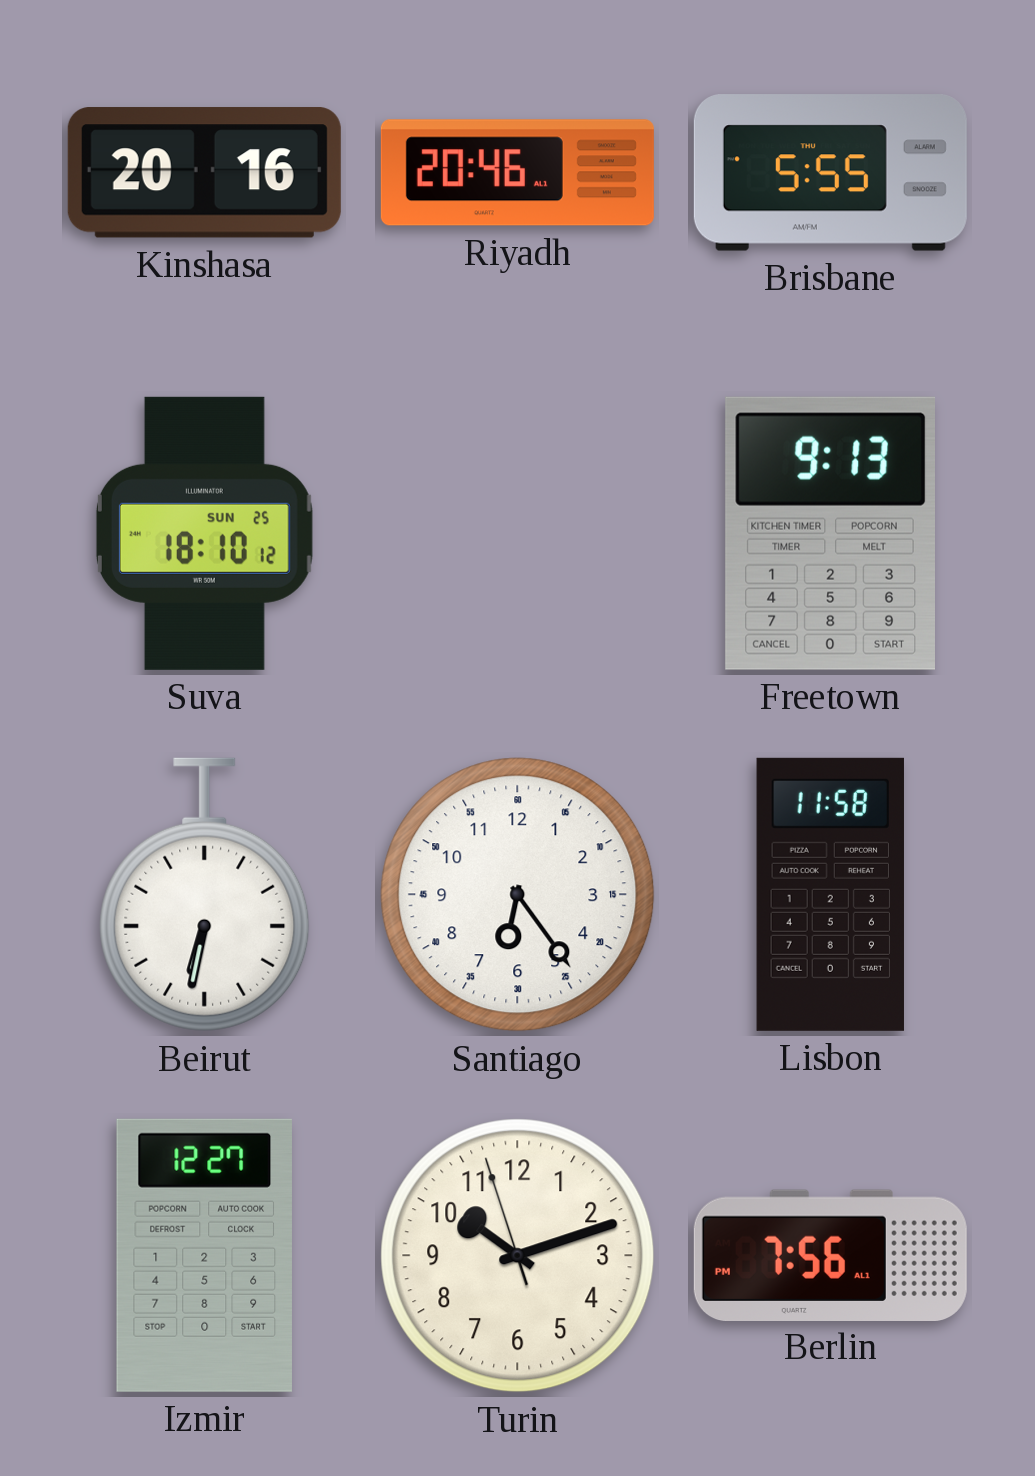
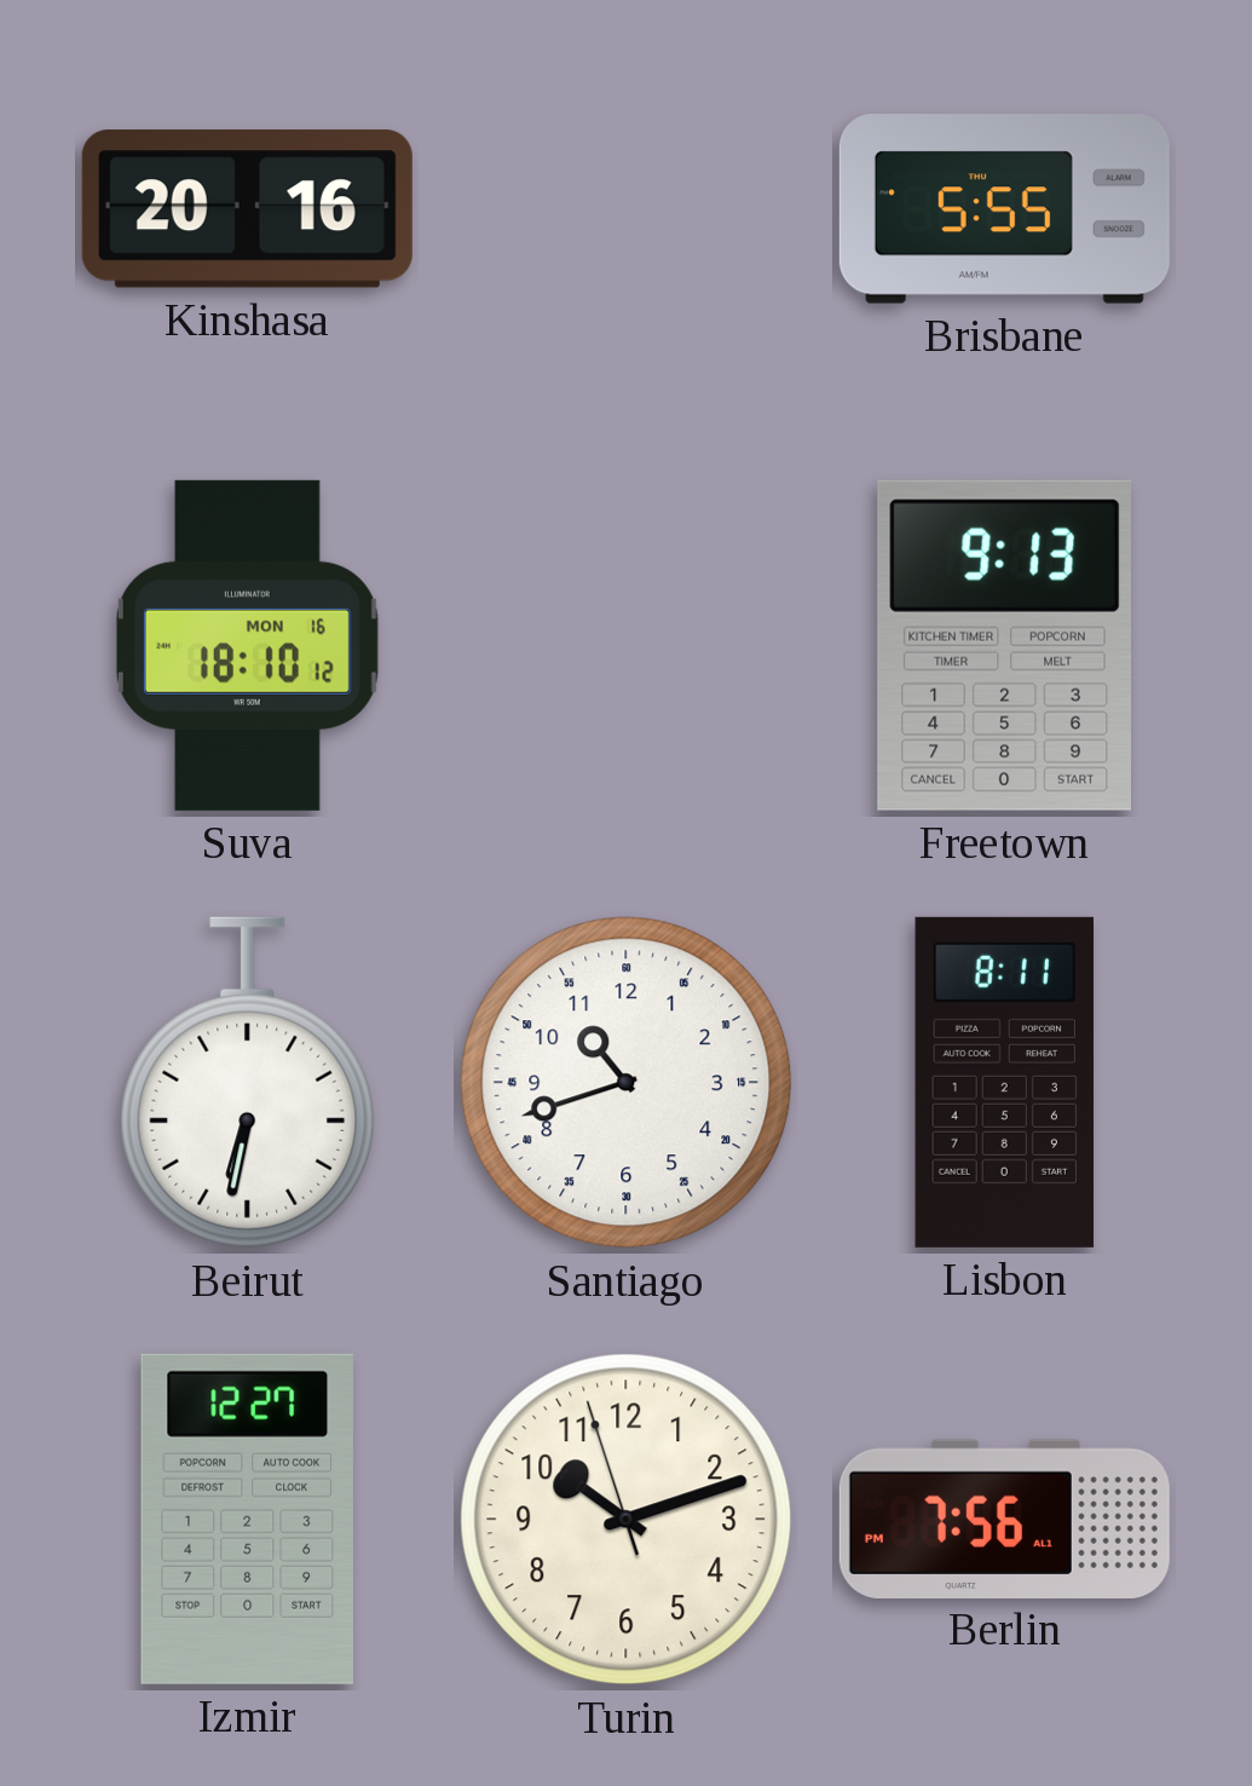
Riyadh: 20:46 -> none (517, 173)
Suva date: SUN 25 -> MON 16 (247, 645)
Santiago: 6:24 -> 10:42 (627, 1083)
Lisbon: 11:58 -> 8:11 (1004, 1082)
